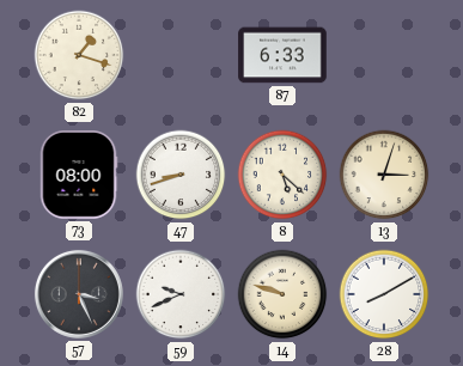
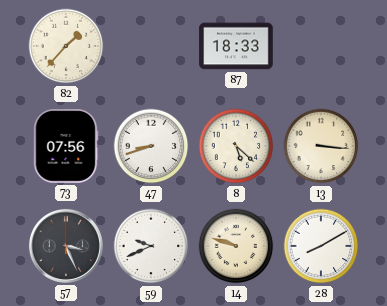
82: 1:18 -> 1:37 (66, 46)
87: 6:33 -> 18:33 (236, 46)
73: 08:00 -> 07:56 (66, 146)
13: 3:03 -> 3:16 (321, 146)
